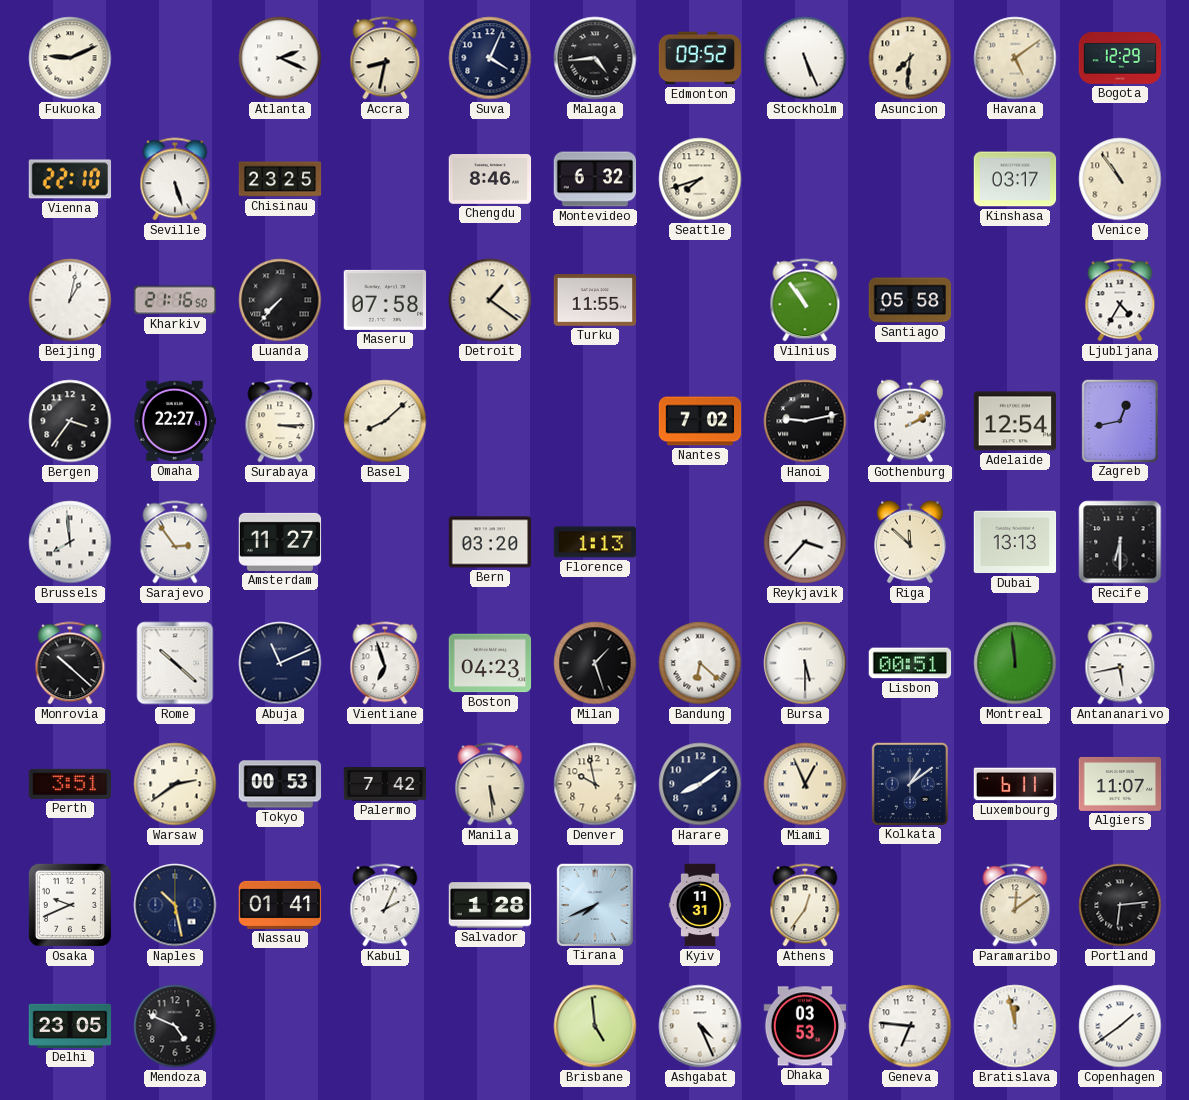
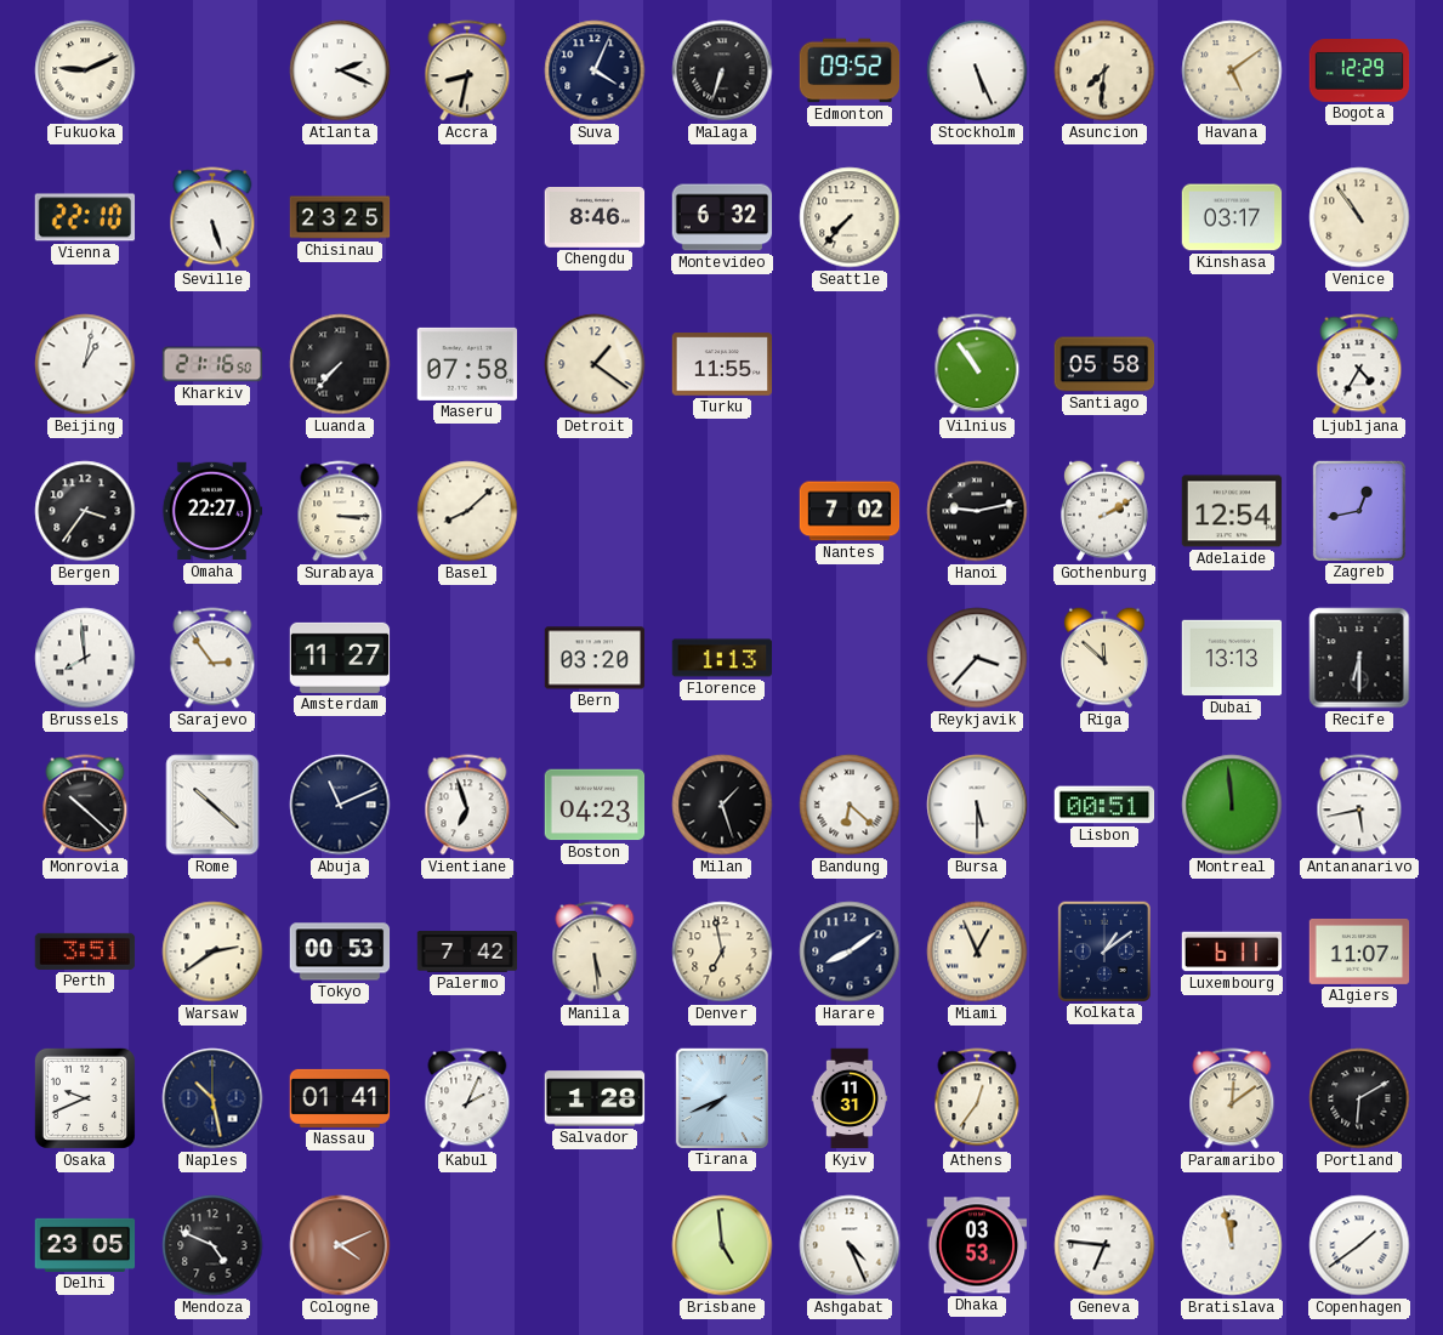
Malaga: 4:44 -> 6:33 (722, 70)
Seattle: 7:42 -> 7:37 (850, 217)
Denver: 9:58 -> 6:58 (722, 951)
Portland: 6:14 -> 6:10 (1359, 1098)
Cologne: none -> 4:11 (340, 1245)
